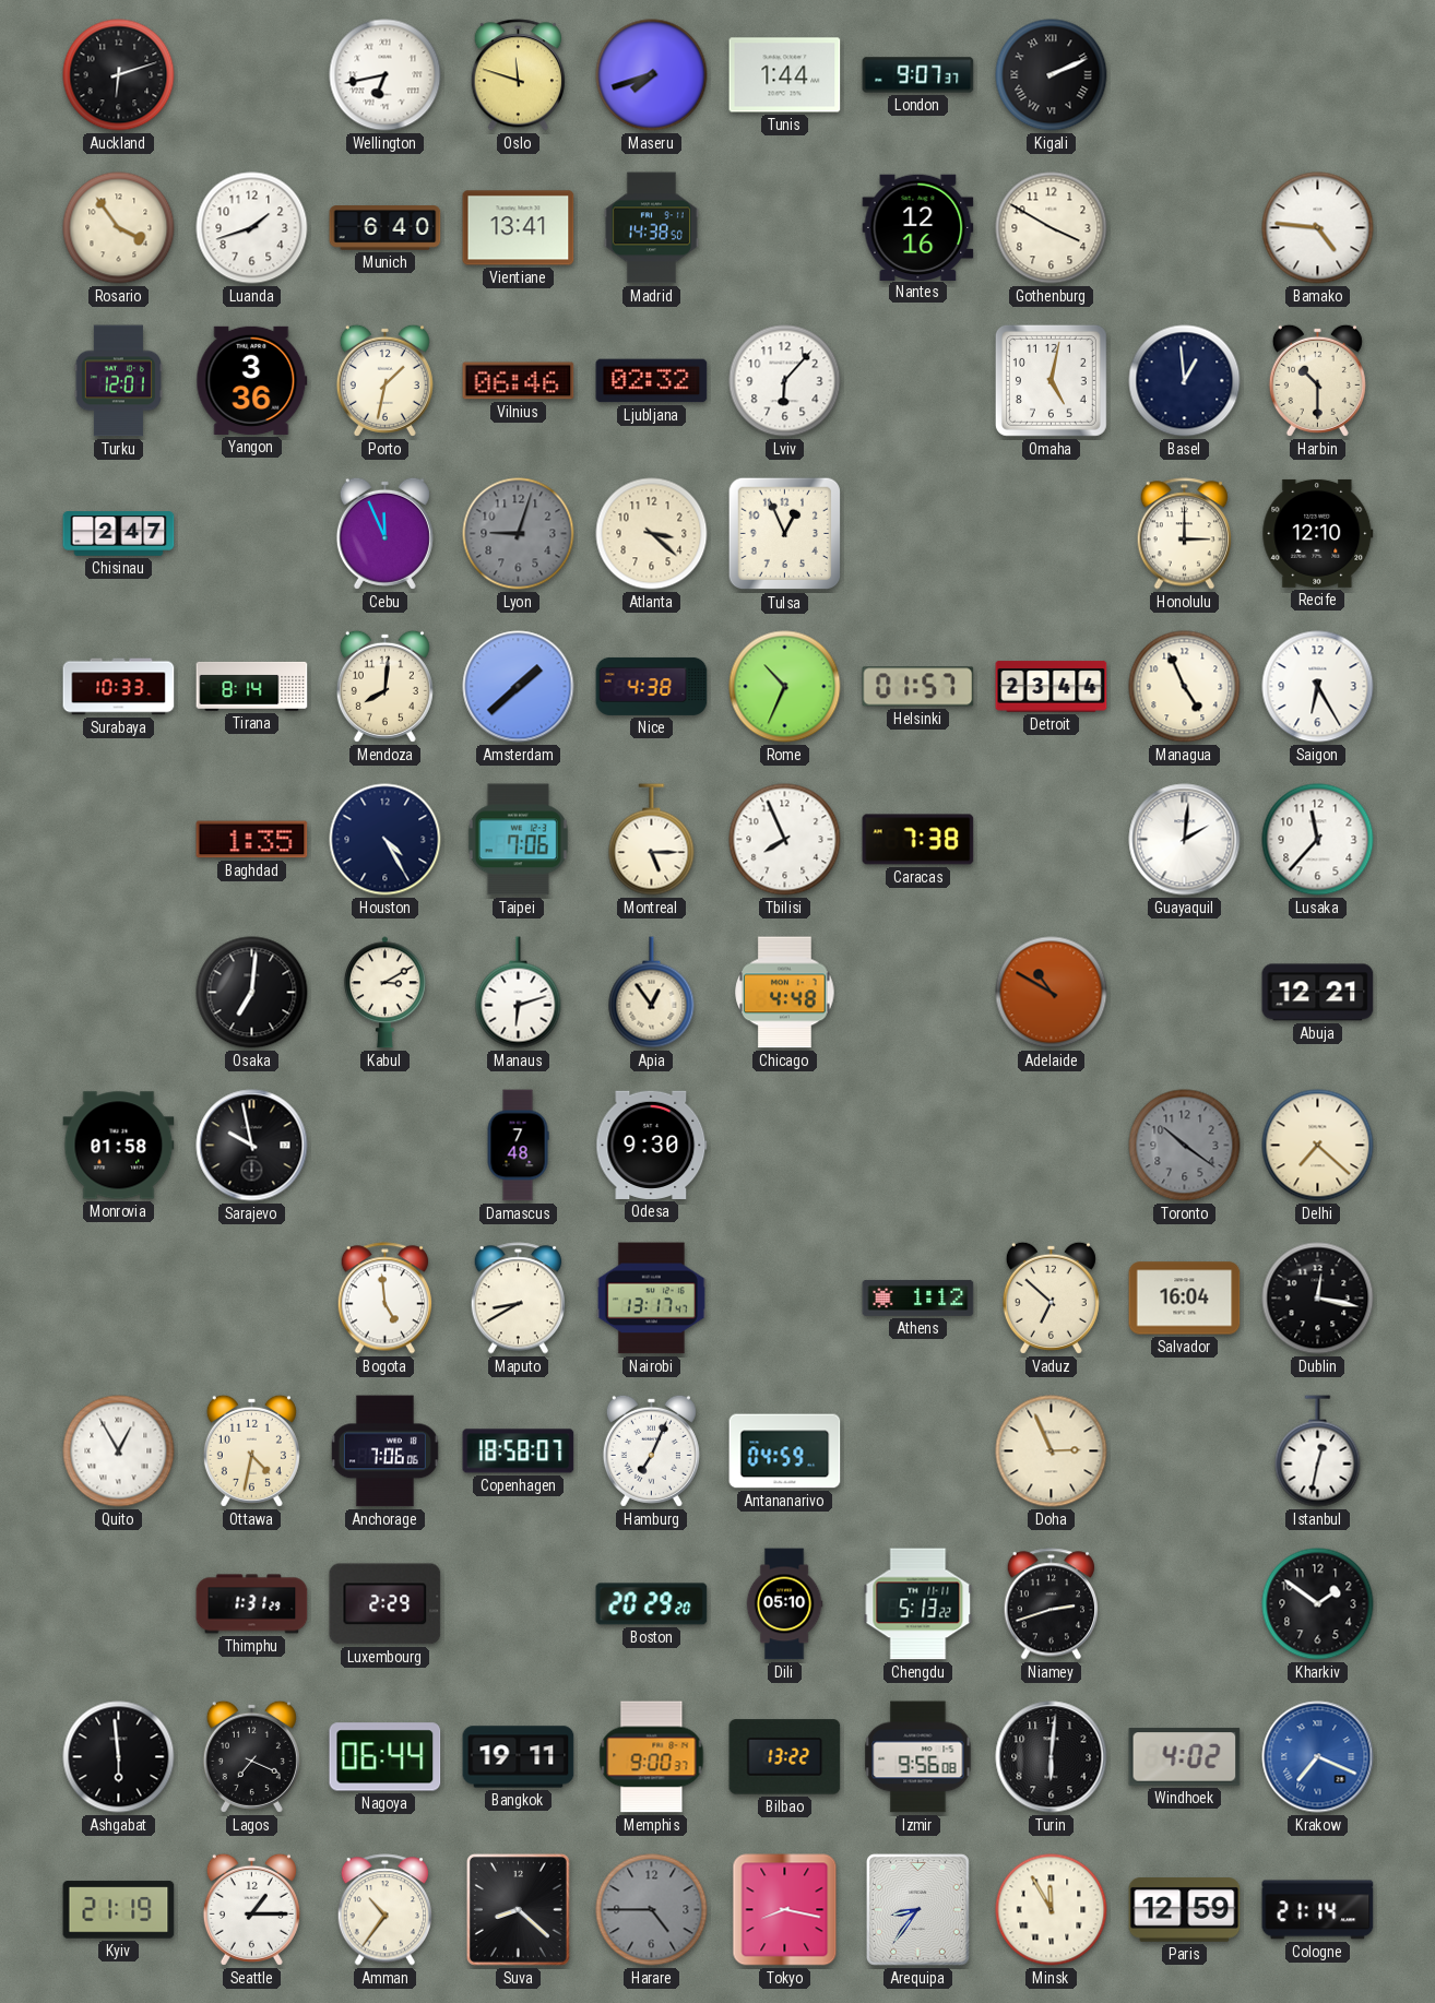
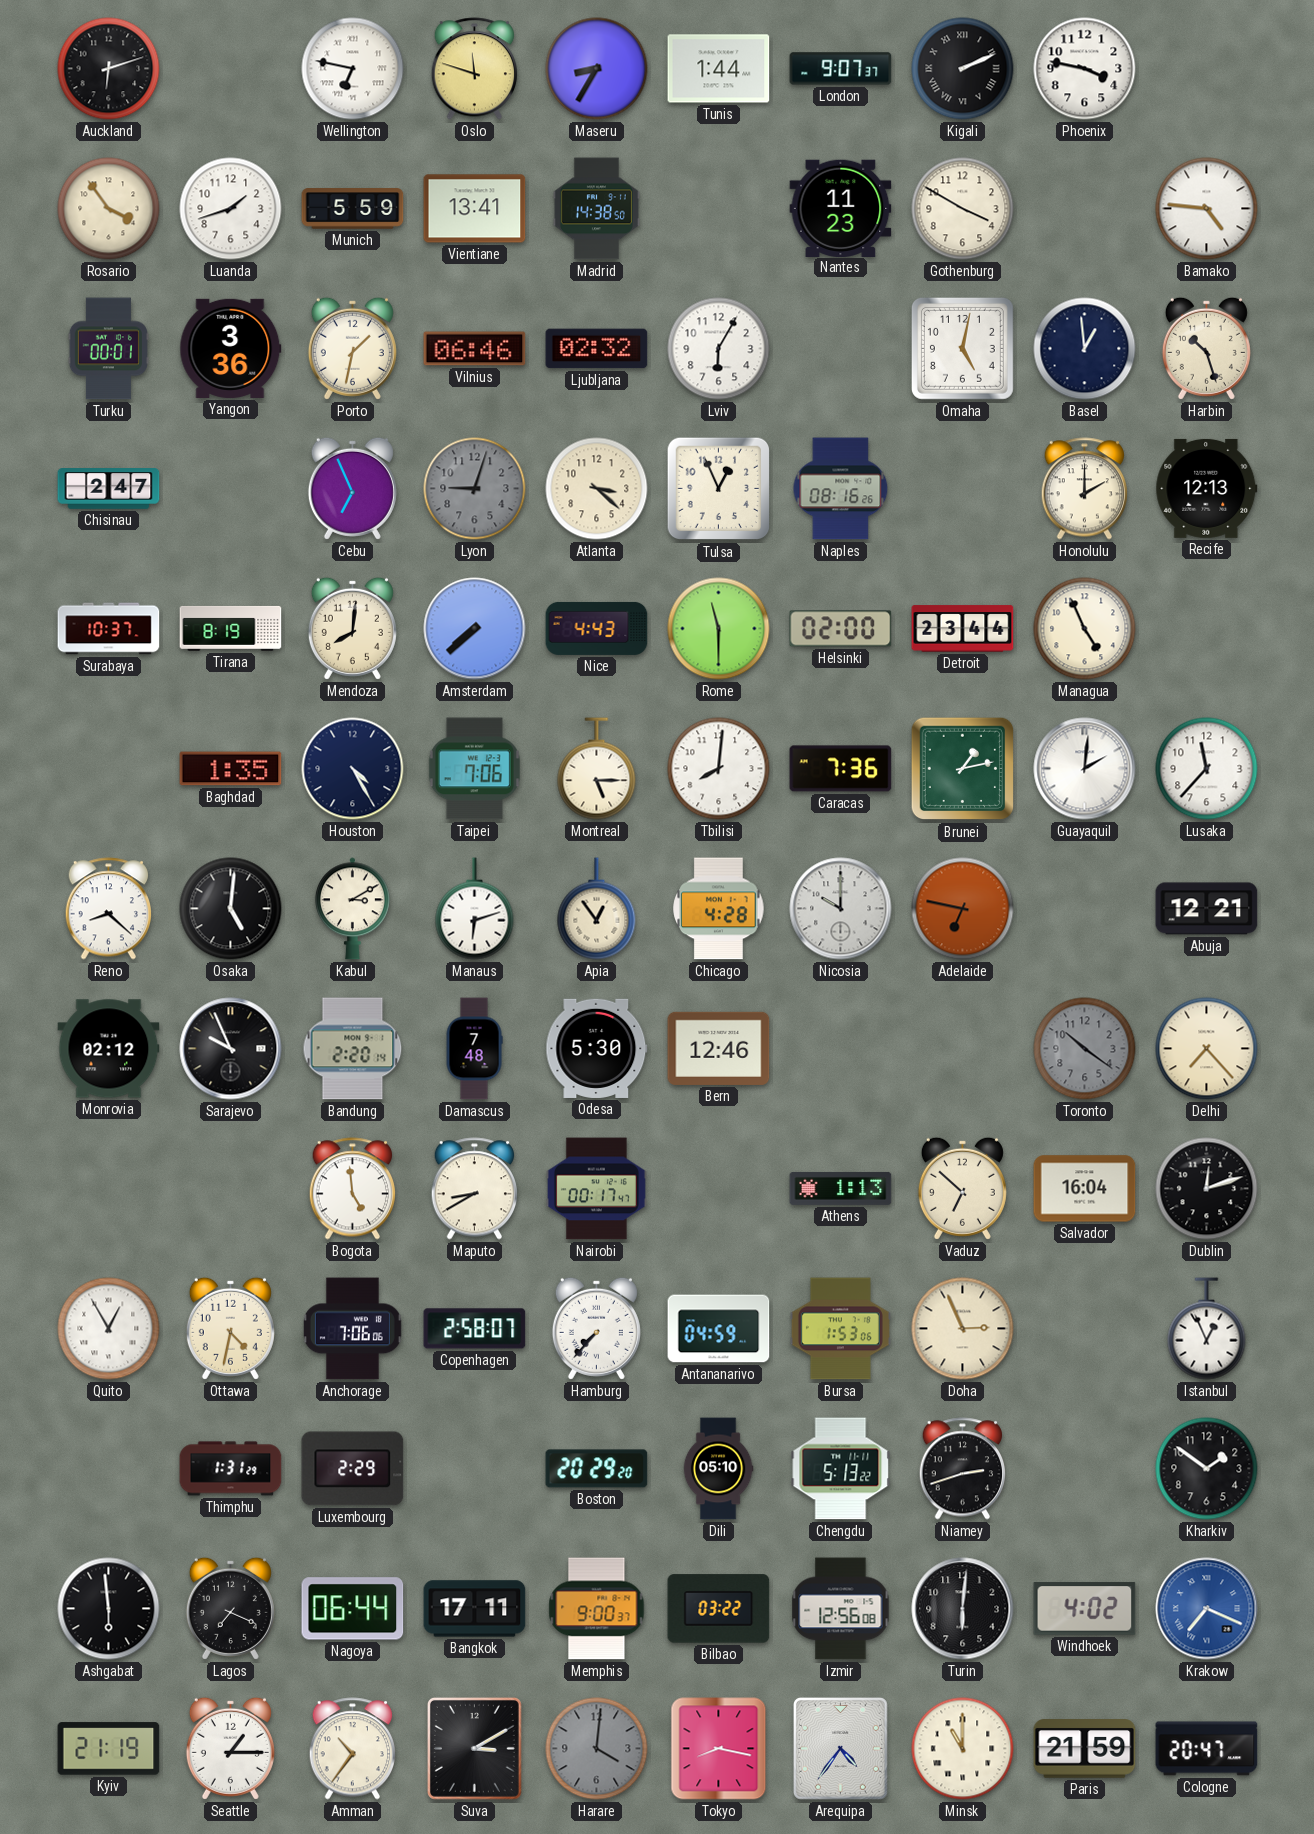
Wellington: 6:43 -> 6:47 (353, 69)
Maseru: 7:42 -> 8:35 (597, 69)
Phoenix: none -> 3:47 (1085, 69)
Munich: 6:40 -> 5:59 (353, 209)
Nantes: 12:16 -> 11:23 (841, 208)
Turku: 12:01 -> 00:01 (108, 349)
Lviv: 6:07 -> 6:05 (719, 349)
Harbin: 10:30 -> 10:27 (1206, 348)
Cebu: 11:56 -> 6:56 (352, 488)
Naples: none -> 08:16 (841, 489)
Honolulu: 3:00 -> 2:00 (1085, 489)
Recife: 12:10 -> 12:13 (1207, 488)
Surabaya: 10:33 -> 10:37 (109, 629)
Tirana: 8:14 -> 8:19 (231, 628)
Amsterdam: 1:38 -> 7:38 (475, 629)
Nice: 4:38 -> 4:43 (597, 628)
Rome: 10:34 -> 11:30 (719, 629)
Helsinki: 01:57 -> 02:00 (841, 629)
Saigon: 6:25 -> none (1318, 687)
Tbilisi: 7:56 -> 8:01 (719, 769)
Caracas: 7:38 -> 7:36 (841, 769)
Brunei: none -> 1:13 (963, 769)
Reno: none -> 8:22 (109, 909)
Osaka: 7:01 -> 5:01 (231, 909)
Chicago: 4:48 -> 4:28 (719, 909)
Nicosia: none -> 10:00 (841, 909)
Adelaide: 10:50 -> 6:47 (963, 909)
Monrovia: 01:58 -> 02:12 (109, 1049)
Sarajevo: 9:58 -> 9:56 (231, 1049)
Bandung: none -> 2:20 (353, 1049)
Odesa: 9:30 -> 5:30 (597, 1048)
Bern: none -> 12:46 (719, 1048)
Delhi: 7:22 -> 7:23 (1207, 1049)
Nairobi: 13:17 -> 00:17 (596, 1189)
Athens: 1:12 -> 1:13 (841, 1188)
Dublin: 12:17 -> 12:12 (1207, 1189)
Copenhagen: 18:58 -> 2:58 (475, 1329)
Hamburg: 7:04 -> 7:37 (596, 1328)
Bursa: none -> 1:53 (840, 1329)
Istanbul: 12:32 -> 12:56 (1207, 1329)
Bangkok: 19:11 -> 17:11 (475, 1609)
Bilbao: 13:22 -> 03:22 (719, 1609)
Izmir: 9:56 -> 12:56 (841, 1609)
Suva: 8:22 -> 3:10 (474, 1748)
Harare: 4:45 -> 4:01 (597, 1749)
Arequipa: 8:36 -> 4:36 (840, 1748)
Minsk: 11:55 -> 11:00 (963, 1749)
Paris: 12:59 -> 21:59 (1085, 1749)
Cologne: 21:14 -> 20:47 (1207, 1749)
